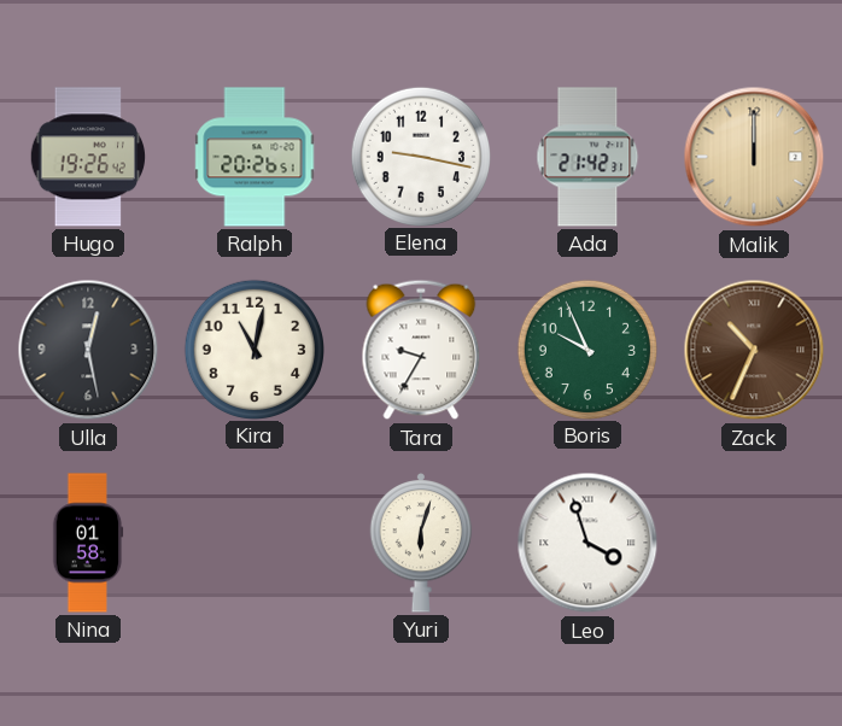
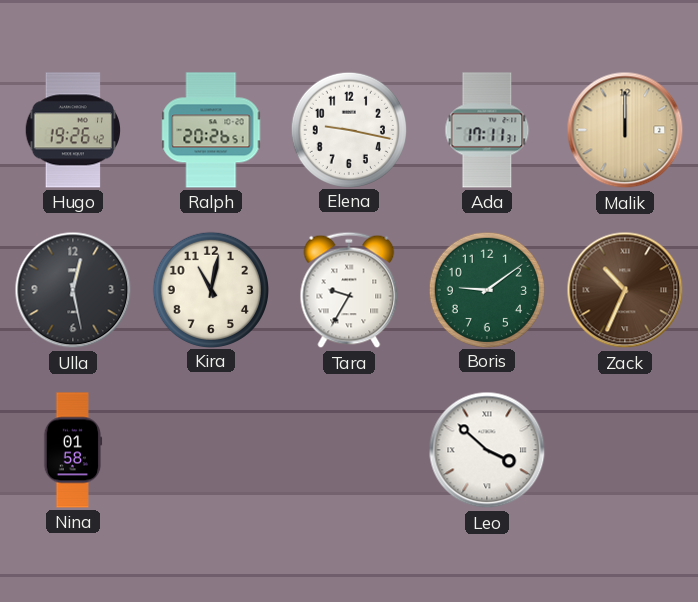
Ada: 21:42 -> 17:11 (487, 130)
Boris: 9:56 -> 9:09 (486, 289)
Yuri: 6:03 -> none (421, 543)
Leo: 3:57 -> 3:52 (487, 450)
